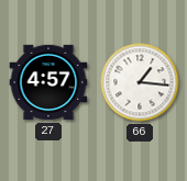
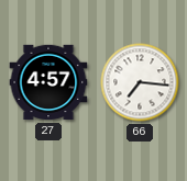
66: 1:16 -> 7:16 (140, 82)
